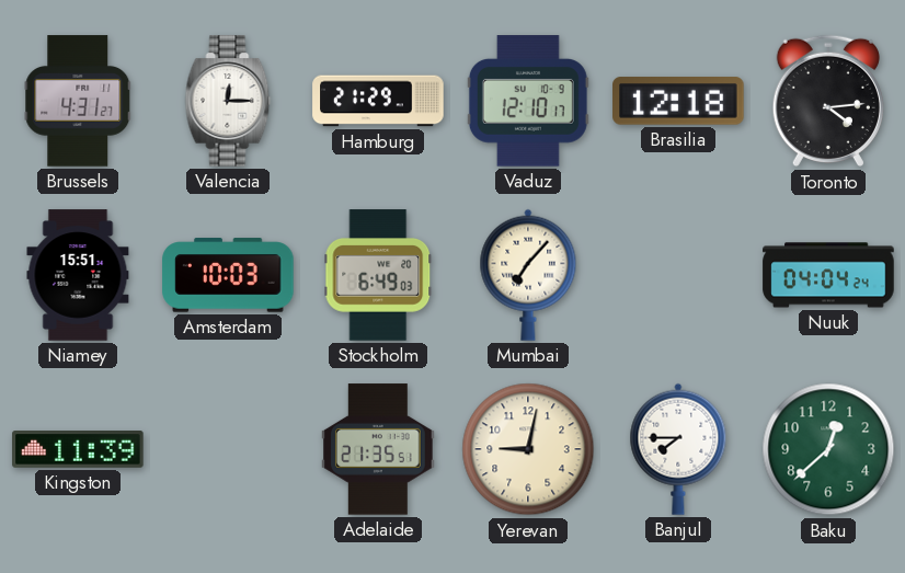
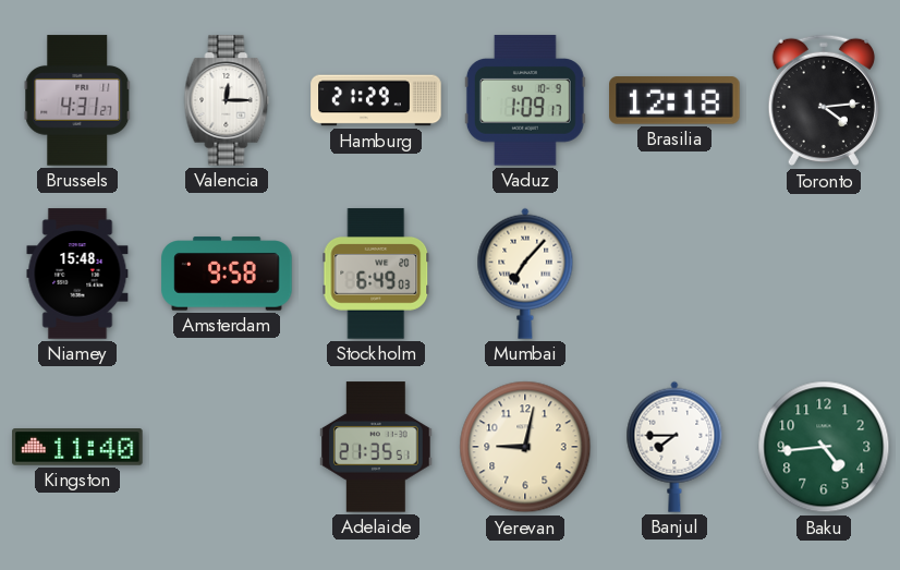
Vaduz: 12:10 -> 1:09 (525, 100)
Niamey: 15:51 -> 15:48 (77, 274)
Amsterdam: 10:03 -> 9:58 (227, 274)
Nuuk: 04:04 -> none (828, 275)
Kingston: 11:39 -> 11:40 (77, 448)
Baku: 12:38 -> 4:44 (824, 447)
